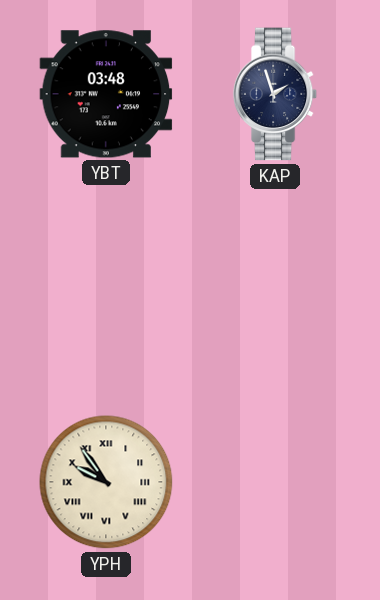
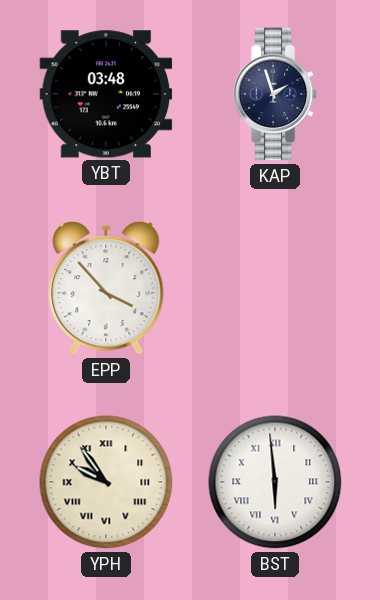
EPP: none -> 3:53 (106, 288)
BST: none -> 5:59 (275, 482)
